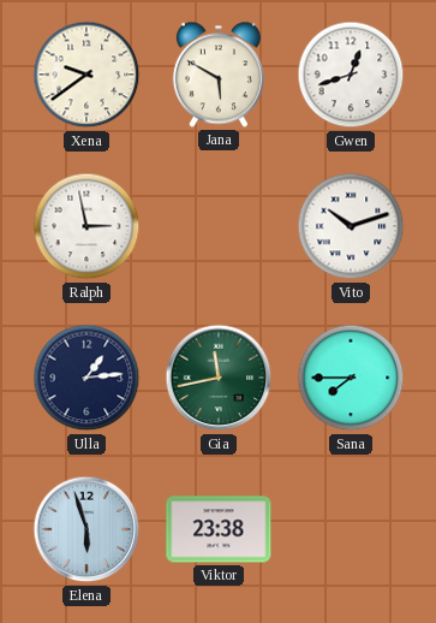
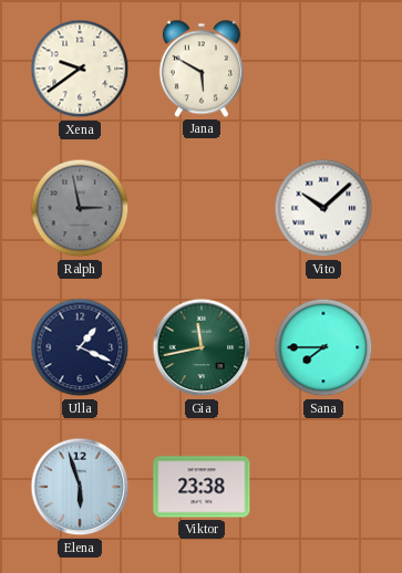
Gwen: 12:42 -> none (351, 75)
Ralph dial: white -> grey (80, 208)
Vito: 10:12 -> 10:08 (323, 208)
Ulla: 1:14 -> 1:19 (80, 347)
